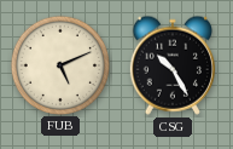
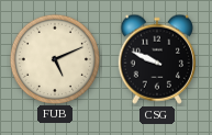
CSG: 10:25 -> 9:49 (156, 59)
